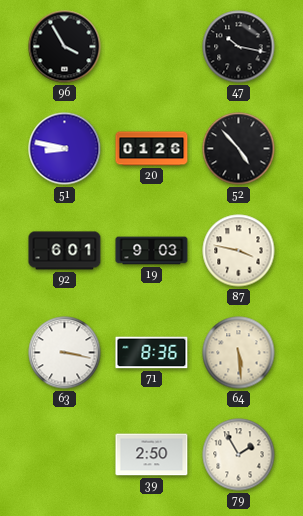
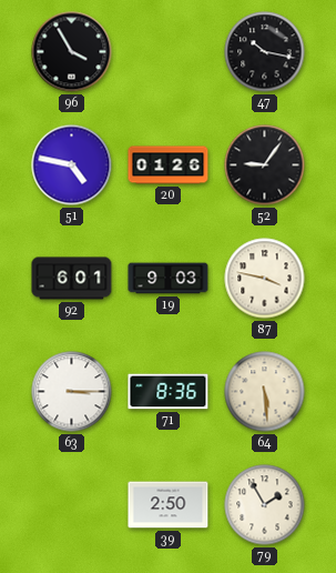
51: 8:47 -> 4:47 (72, 165)
52: 4:53 -> 9:06 (265, 165)
63: 3:17 -> 3:15 (72, 392)
